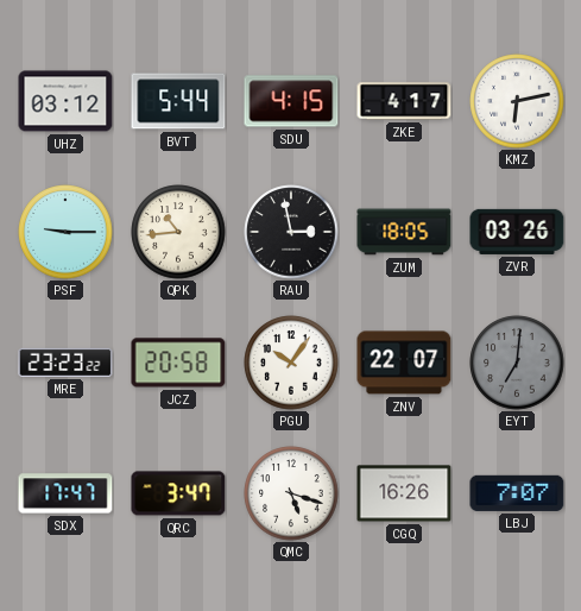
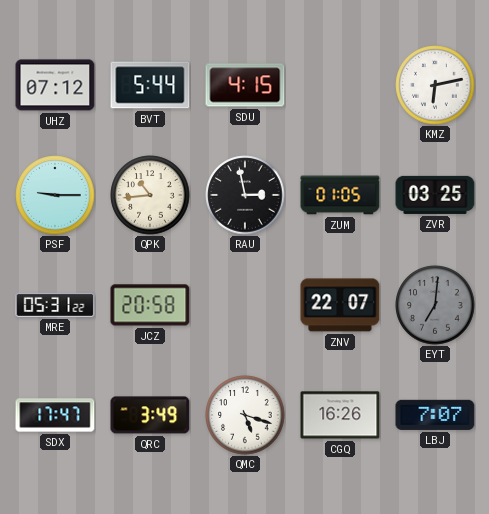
UHZ: 03:12 -> 07:12 (55, 85)
ZKE: 4:17 -> none (404, 101)
ZUM: 18:05 -> 01:05 (340, 195)
ZVR: 03:26 -> 03:25 (435, 195)
MRE: 23:23 -> 05:31 (55, 305)
PGU: 10:06 -> none (291, 363)
QRC: 3:47 -> 3:49 (150, 415)
